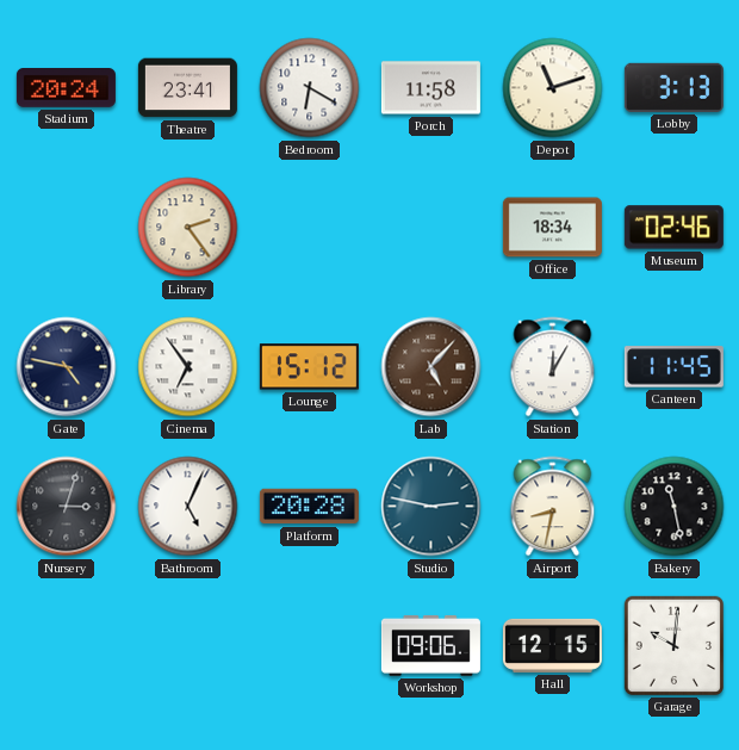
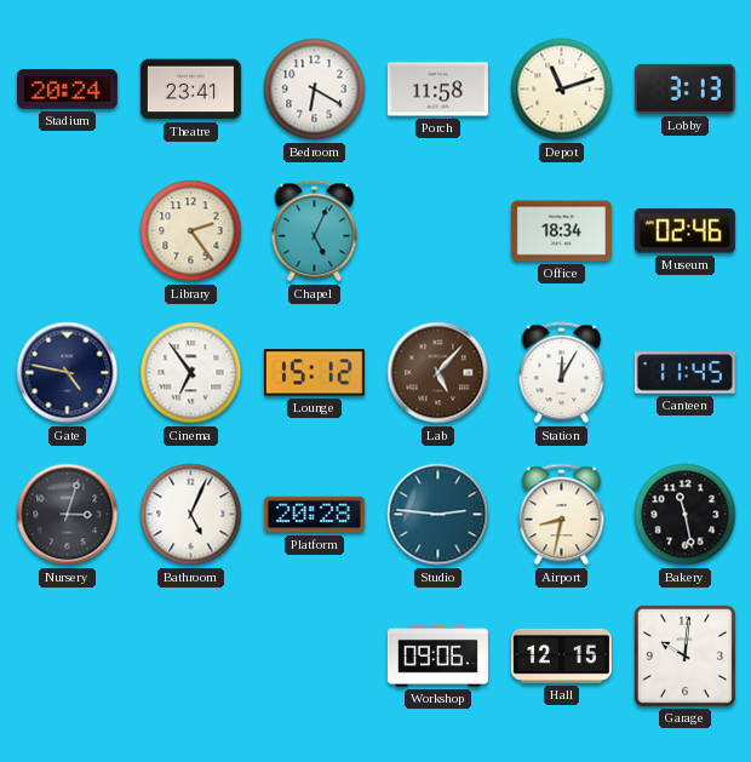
Chapel: none -> 5:04 (315, 231)
Studio: 2:47 -> 2:46 (438, 515)
